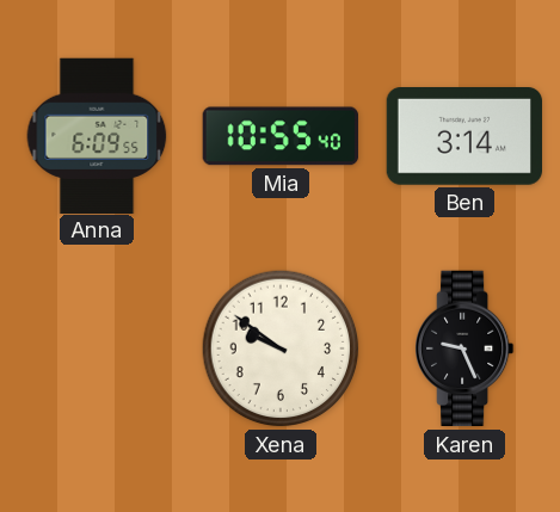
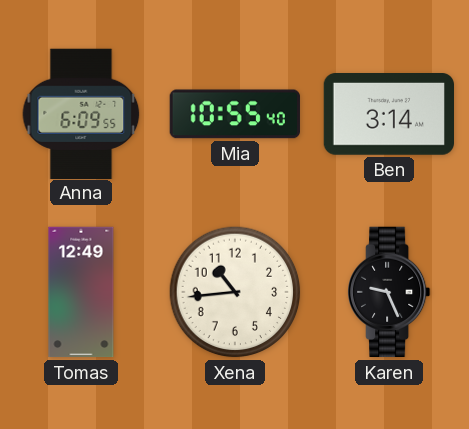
Tomas: none -> 12:49 (81, 292)
Xena: 9:51 -> 10:44 (235, 292)
